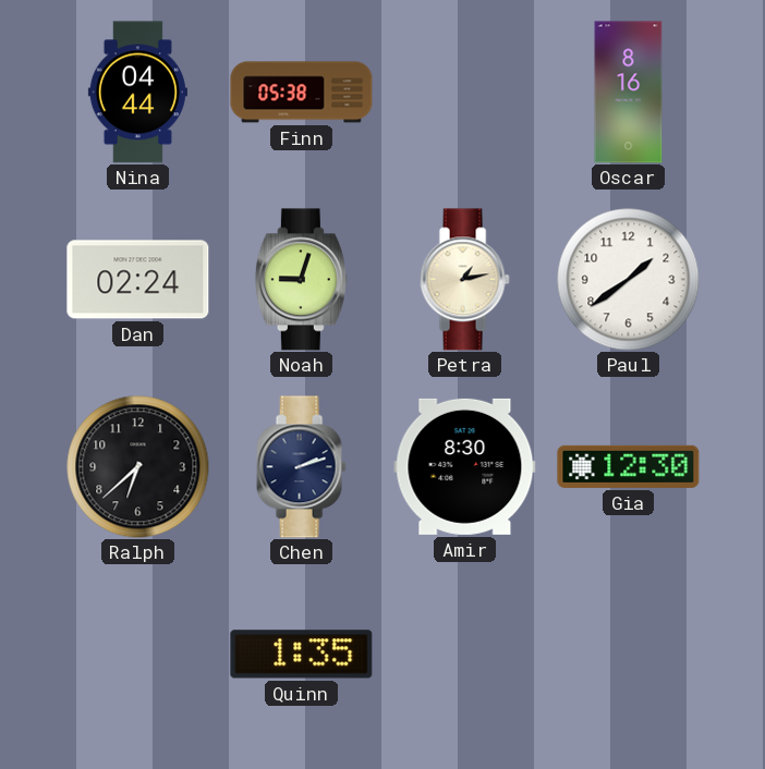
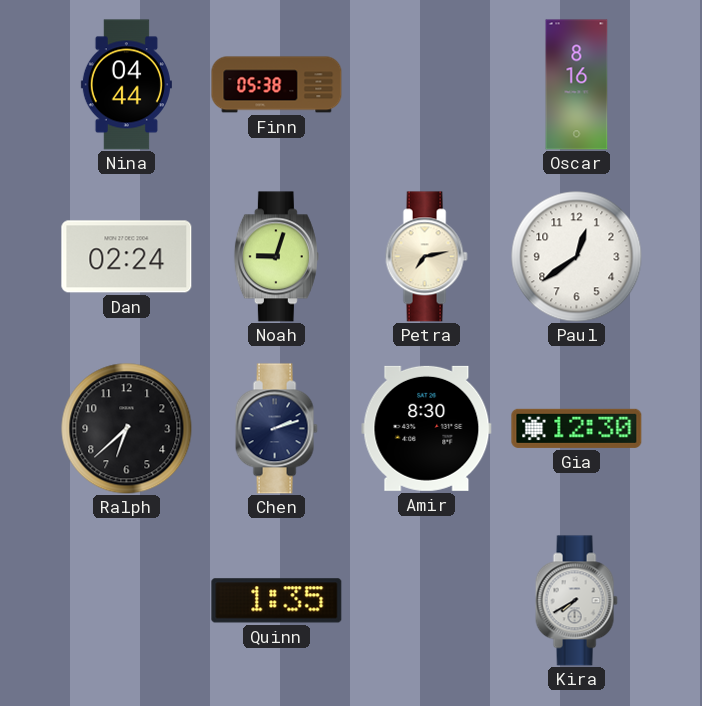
Petra: 1:13 -> 7:13 (426, 257)
Paul: 1:39 -> 12:39 (577, 257)
Kira: none -> 7:40 (576, 601)
